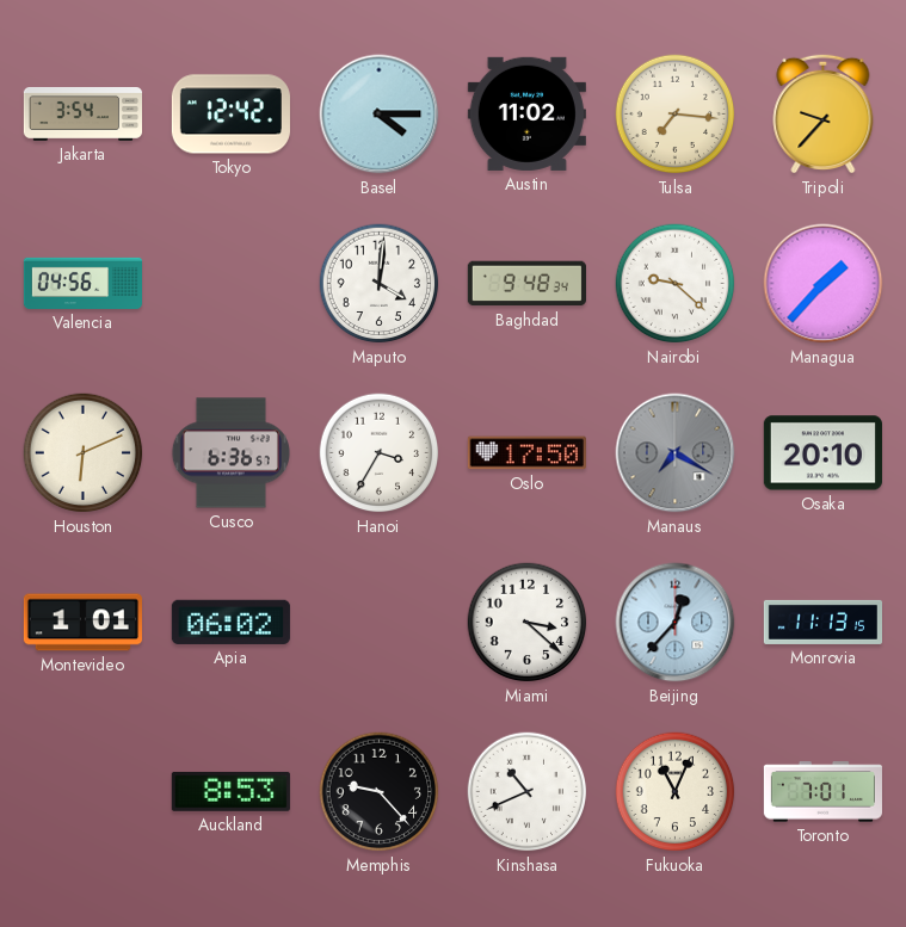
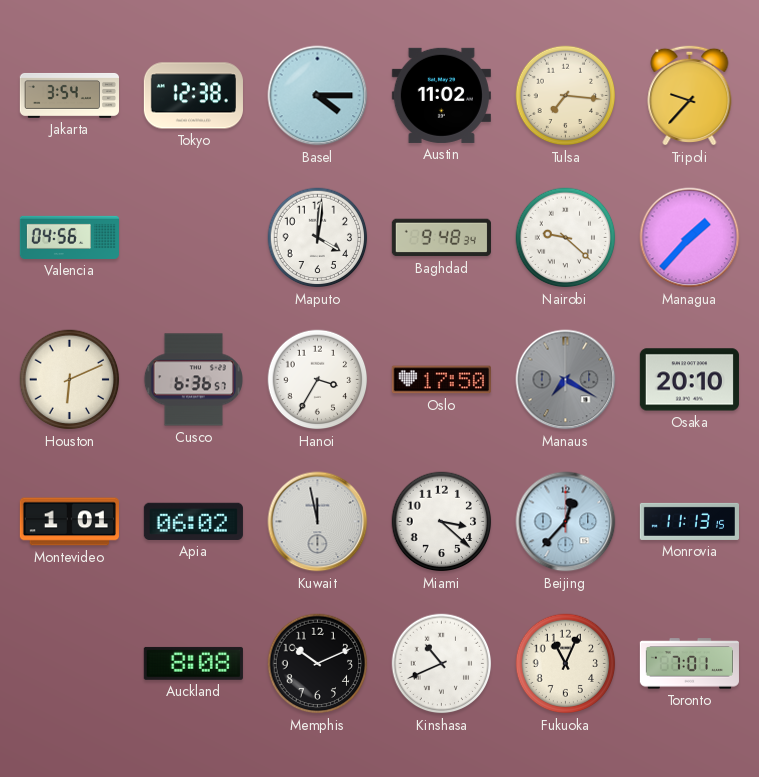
Tokyo: 12:42 -> 12:38 (193, 96)
Kuwait: none -> 11:58 (318, 522)
Auckland: 8:53 -> 8:08 (193, 663)
Memphis: 9:23 -> 10:11 (318, 664)
